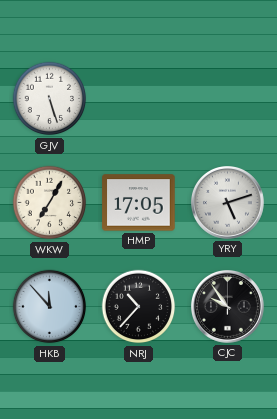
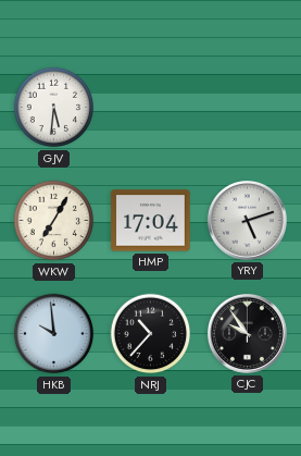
GJV: 5:27 -> 5:31 (54, 108)
HMP: 17:05 -> 17:04 (151, 221)
HKB: 11:53 -> 9:59 (54, 334)
